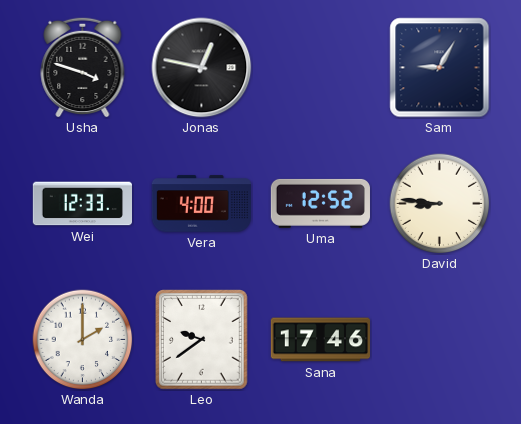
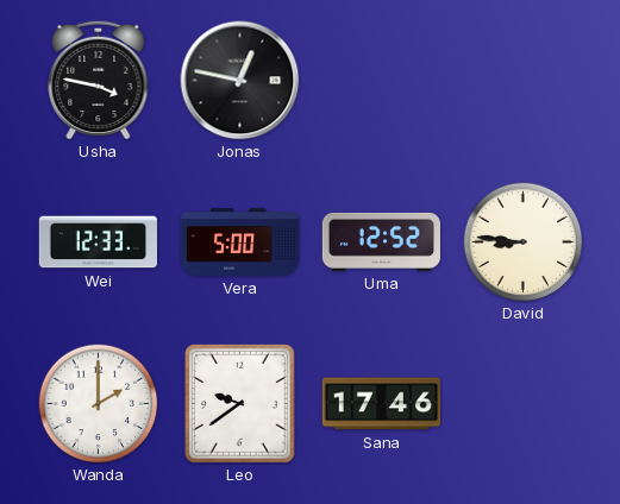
Usha: 3:48 -> 3:47 (99, 80)
Sam: 9:05 -> none (440, 68)
Vera: 4:00 -> 5:00 (239, 242)
